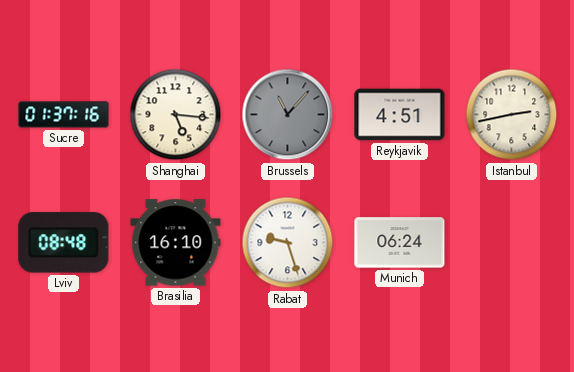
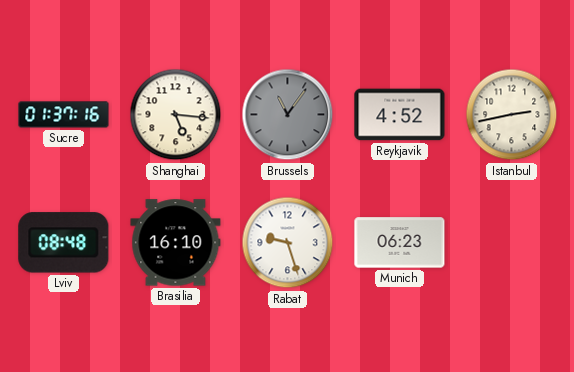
Brussels: 11:07 -> 11:06 (288, 115)
Reykjavik: 4:51 -> 4:52 (400, 115)
Munich: 06:24 -> 06:23 (400, 243)
